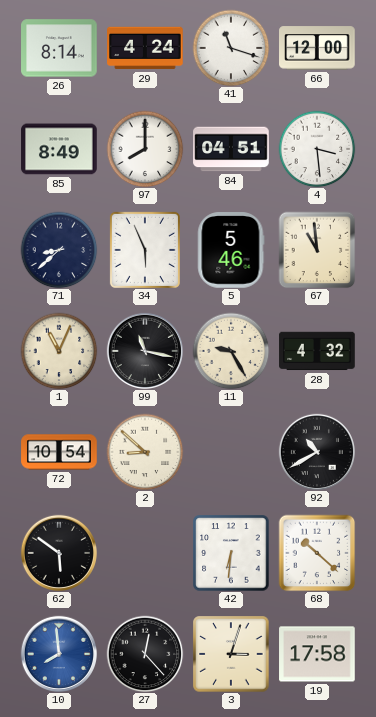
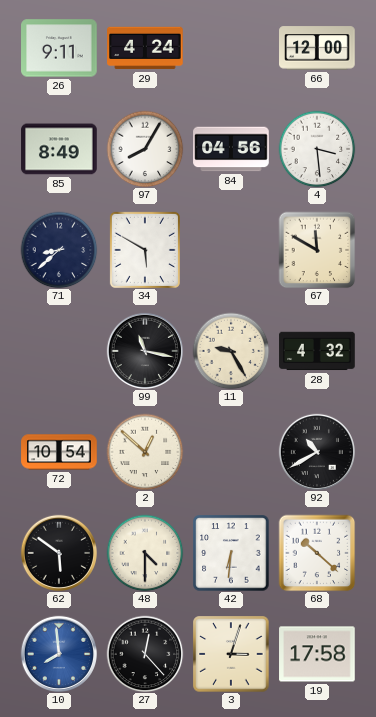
26: 8:14 -> 9:11 (59, 48)
41: 11:18 -> none (231, 48)
97: 8:00 -> 8:05 (145, 149)
84: 04:51 -> 04:56 (231, 149)
34: 5:56 -> 5:50 (145, 250)
5: 5:46 -> none (231, 250)
67: 10:59 -> 11:50 (317, 250)
1: 11:04 -> none (59, 351)
2: 8:52 -> 12:52 (145, 452)
48: none -> 4:30 (145, 553)
